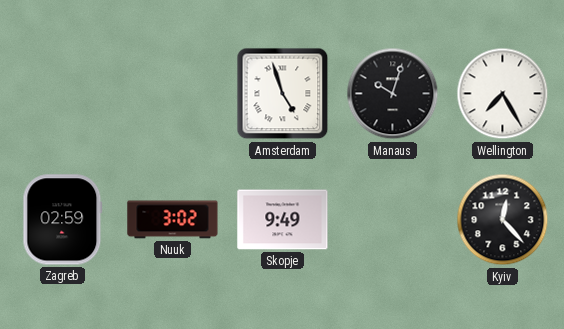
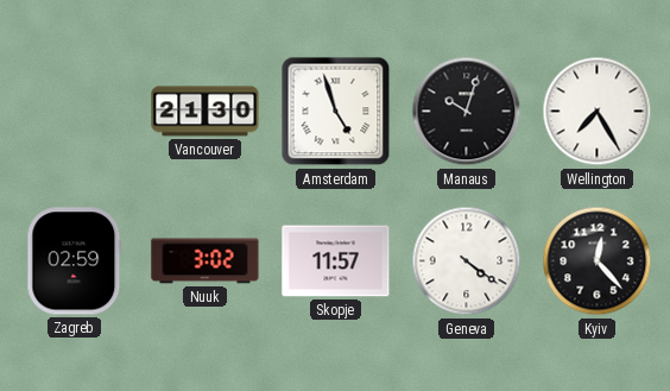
Vancouver: none -> 21:30 (206, 112)
Skopje: 9:49 -> 11:57 (336, 261)
Geneva: none -> 4:21 (467, 261)
